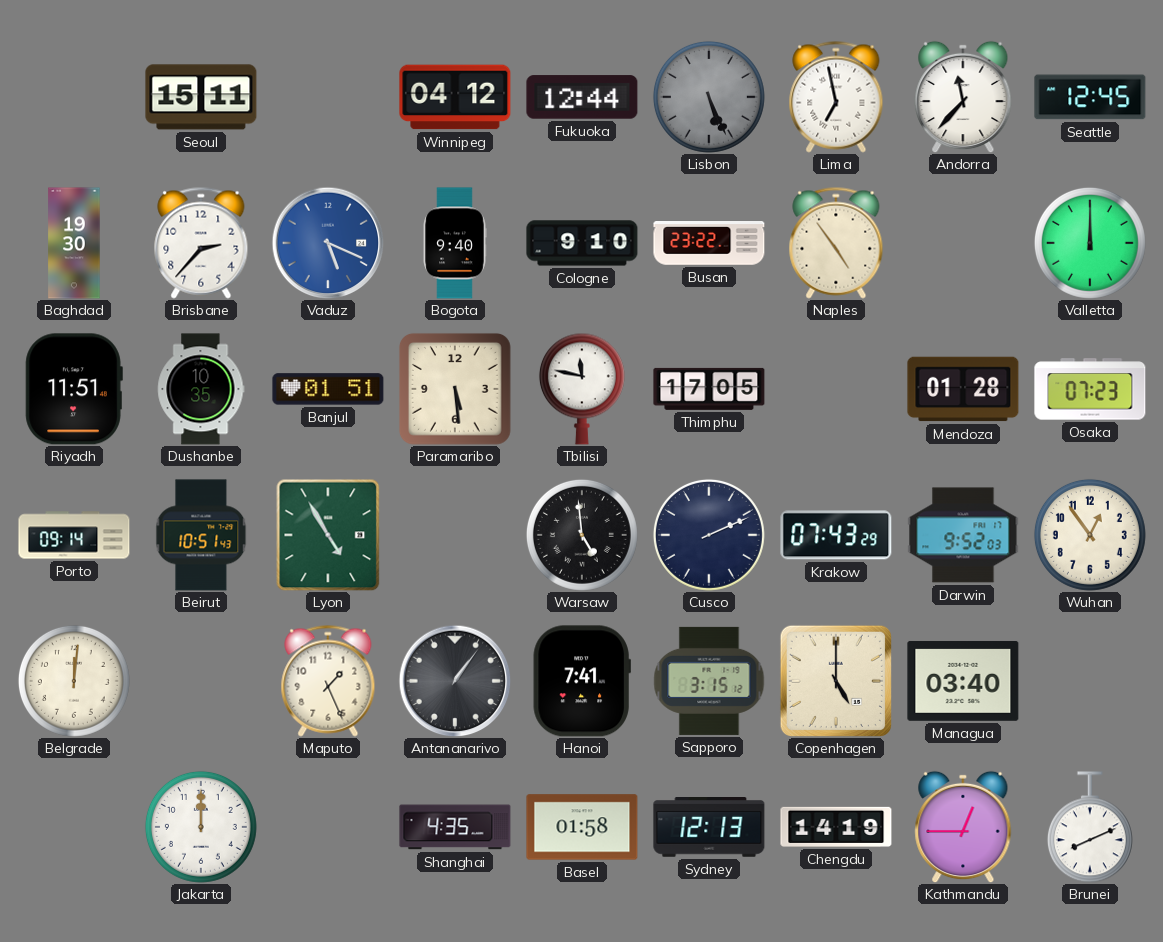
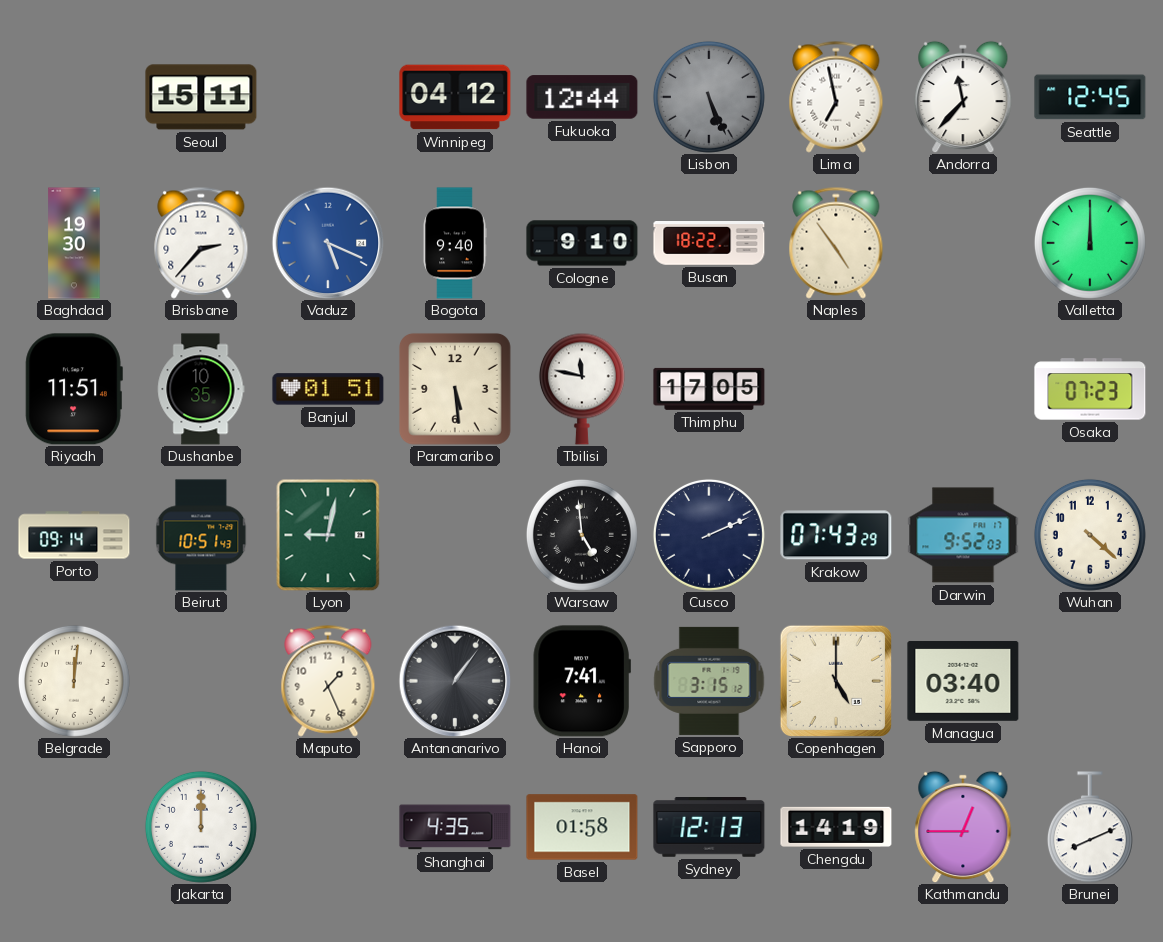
Busan: 23:22 -> 18:22 (709, 243)
Mendoza: 01:28 -> none (963, 389)
Lyon: 4:55 -> 9:02 (328, 535)
Wuhan: 12:54 -> 4:22 (1090, 535)
